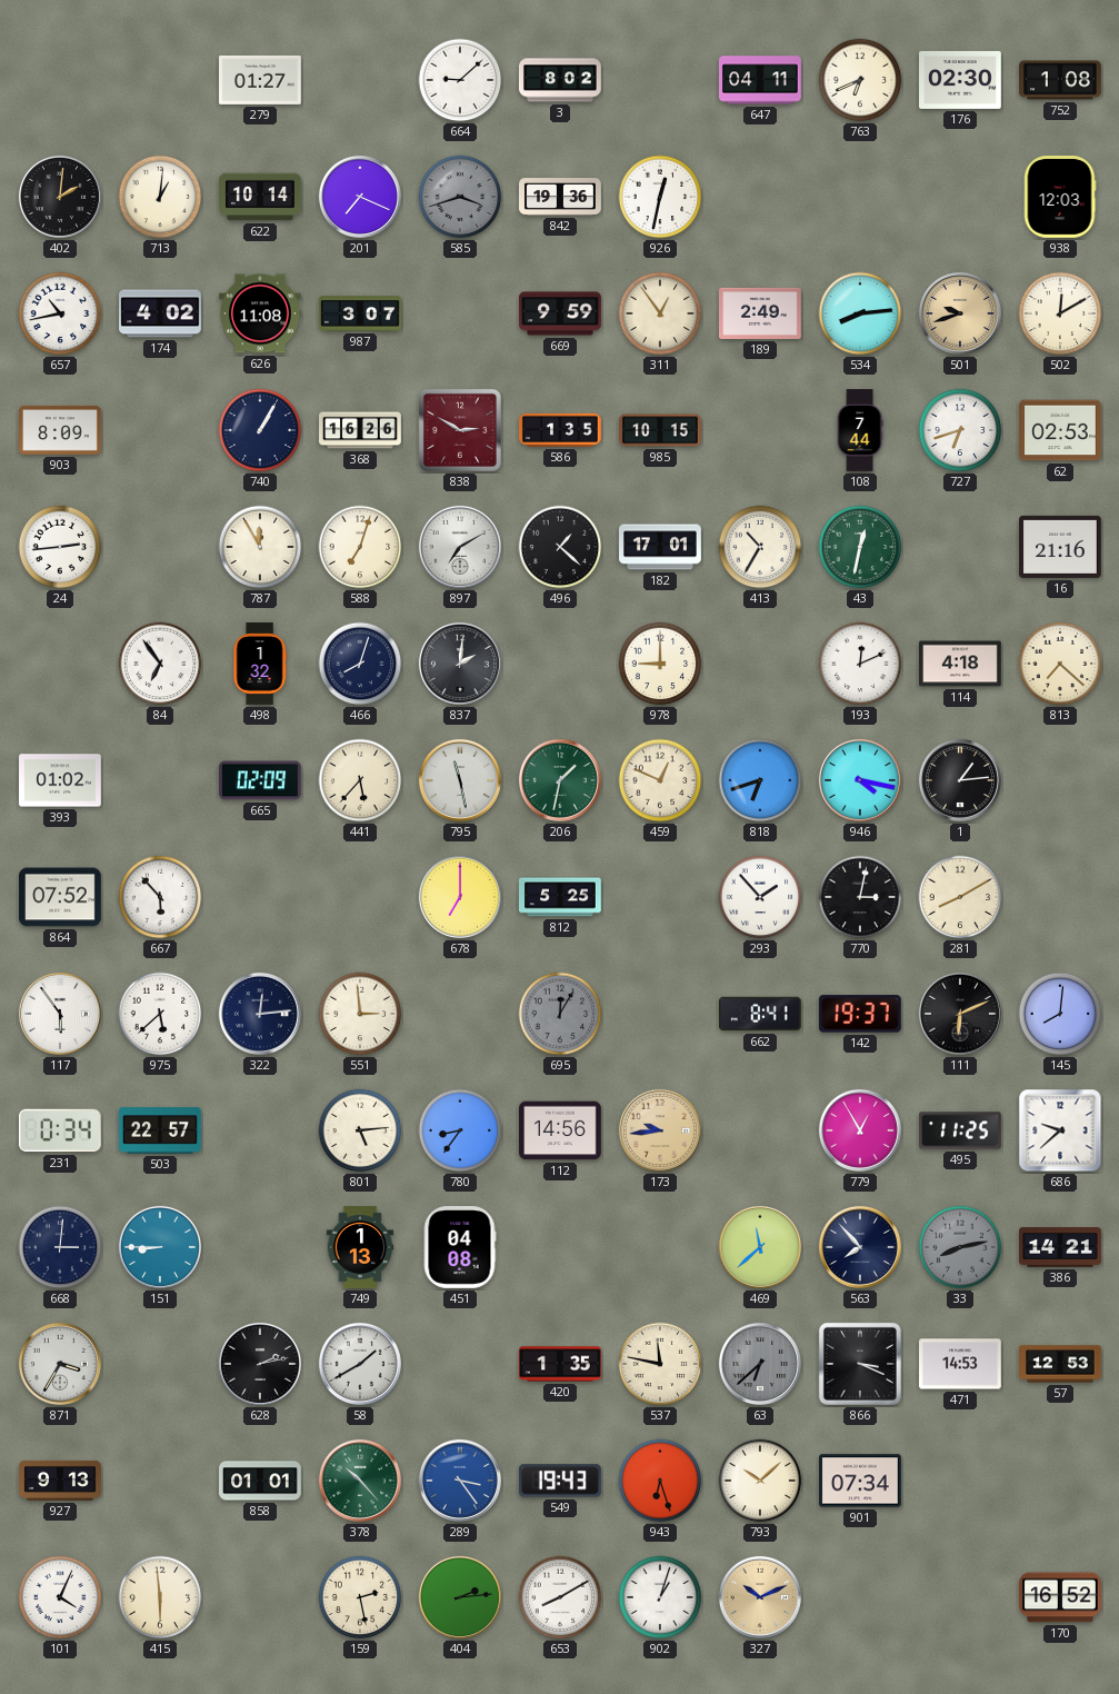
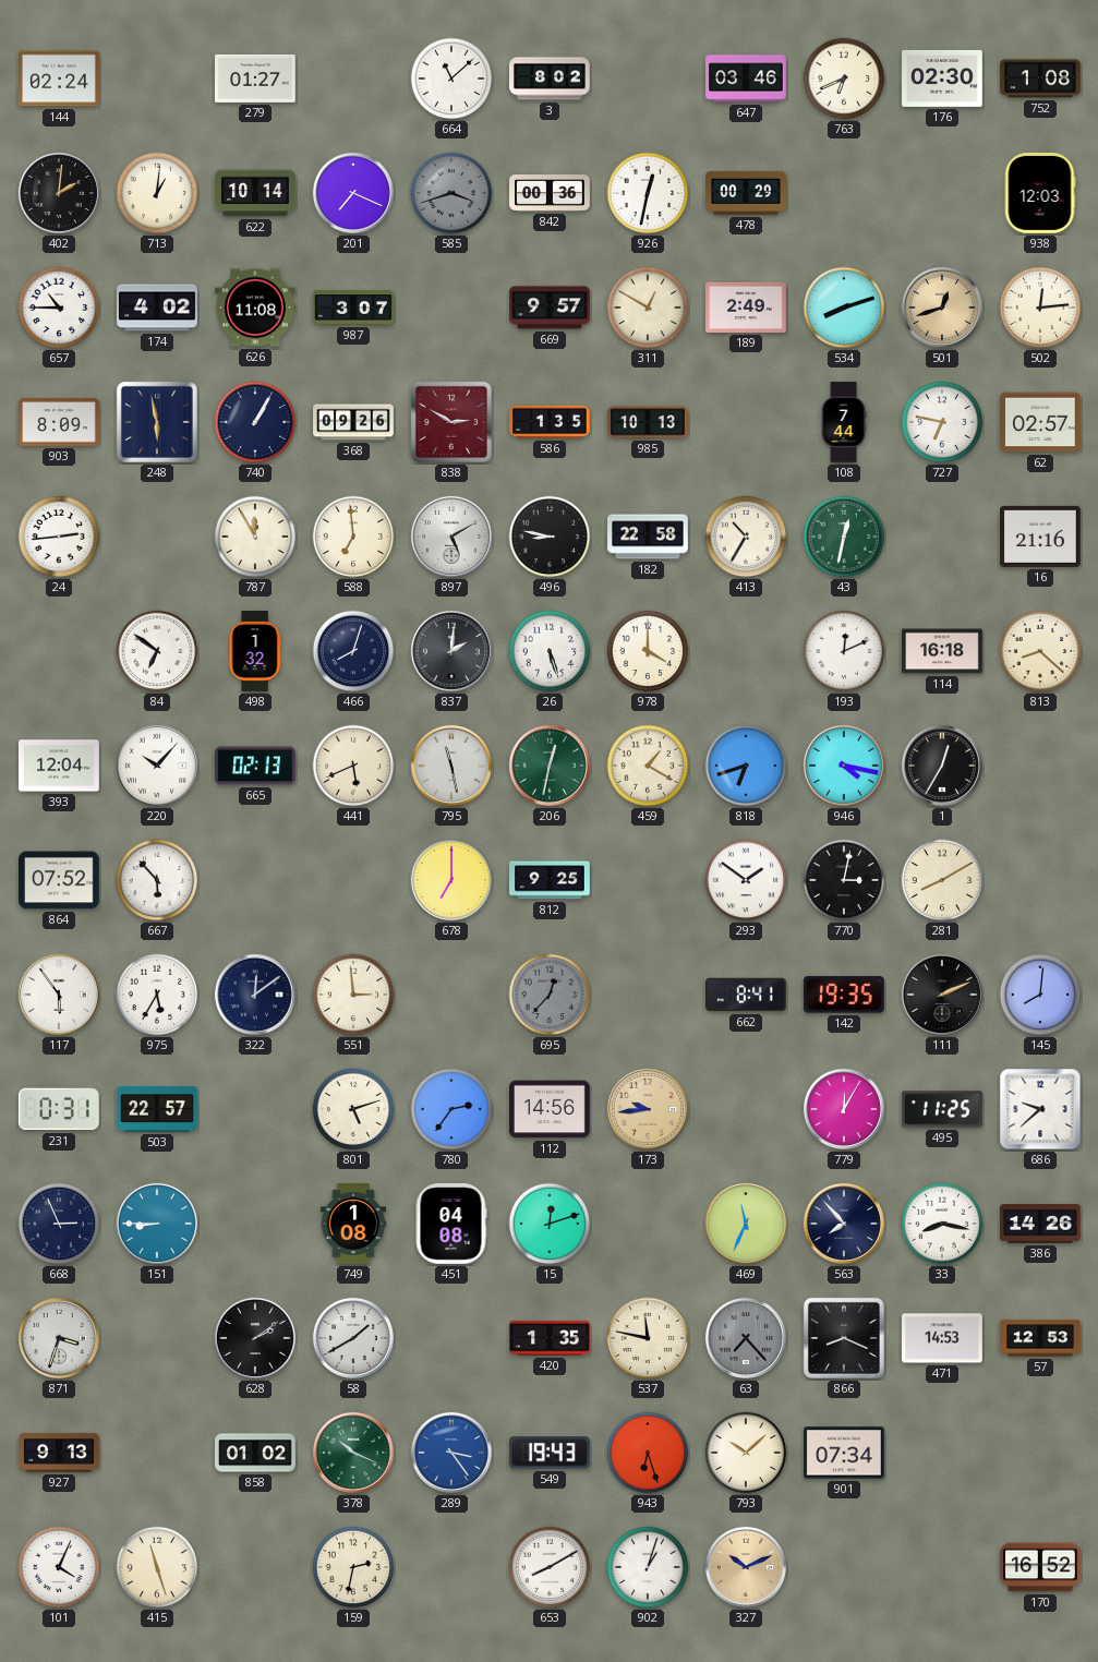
144: none -> 02:24 (60, 79)
664: 9:08 -> 11:08 (451, 79)
647: 04:11 -> 03:46 (747, 79)
842: 19:36 -> 00:36 (550, 194)
478: none -> 00:29 (747, 193)
657: 10:43 -> 10:45 (59, 308)
669: 9:59 -> 9:57 (550, 308)
311: 12:54 -> 12:50 (648, 308)
534: 8:14 -> 8:12 (844, 308)
501: 9:42 -> 12:42 (942, 308)
502: 12:10 -> 12:14 (1040, 308)
248: none -> 5:58 (157, 422)
368: 16:26 -> 09:26 (353, 422)
985: 10:15 -> 10:13 (648, 422)
727: 6:42 -> 6:47 (942, 422)
62: 02:53 -> 02:57 (1041, 422)
588: 7:03 -> 6:59 (353, 537)
897: 7:10 -> 5:10 (451, 537)
496: 1:22 -> 8:47 (550, 537)
182: 17:01 -> 22:58 (648, 537)
84: 6:54 -> 6:51 (157, 651)
26: none -> 5:27 (550, 651)
978: 9:00 -> 4:00 (648, 651)
114: 4:18 -> 16:18 (942, 651)
813: 7:22 -> 8:22 (1040, 651)
393: 01:02 -> 12:04 (60, 766)
220: none -> 10:07 (157, 766)
665: 02:09 -> 02:13 (256, 766)
441: 5:37 -> 5:41 (353, 766)
206: 1:32 -> 12:32 (550, 766)
459: 12:49 -> 1:20 (648, 766)
1: 1:14 -> 12:35 (942, 766)
812: 5:25 -> 9:25 (550, 880)
293: 1:53 -> 1:51 (746, 880)
975: 5:38 -> 5:35 (157, 995)
322: 12:14 -> 12:09 (255, 995)
695: 12:05 -> 12:37 (550, 995)
142: 19:37 -> 19:35 (844, 995)
111: 6:11 -> 2:11 (942, 995)
231: 0:34 -> 0:31 (59, 1109)
801: 5:14 -> 5:12 (353, 1109)
780: 8:36 -> 2:36 (451, 1109)
779: 12:55 -> 12:05 (844, 1109)
668: 3:01 -> 2:56 (59, 1224)
749: 1:13 -> 1:08 (353, 1224)
15: none -> 12:12 (550, 1224)
469: 11:38 -> 11:34 (746, 1224)
33: 8:13 -> 8:17 (942, 1224)
33 dial: grey -> white (942, 1224)
386: 14:21 -> 14:26 (1041, 1224)
871: 3:35 -> 3:33 (59, 1338)
628: 2:13 -> 2:09 (255, 1338)
63: 6:38 -> 7:23 (746, 1338)
866: 3:19 -> 8:19 (844, 1338)
858: 01:01 -> 01:02 (255, 1453)
378: 10:23 -> 10:19 (353, 1453)
415: 5:59 -> 11:27 (157, 1567)
159: 2:28 -> 2:32 (353, 1567)
404: 2:14 -> none (460, 1597)
